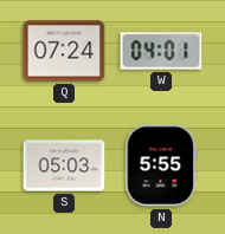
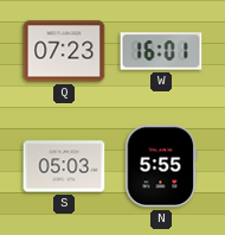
Q: 07:24 -> 07:23 (64, 51)
W: 04:01 -> 16:01 (161, 51)
